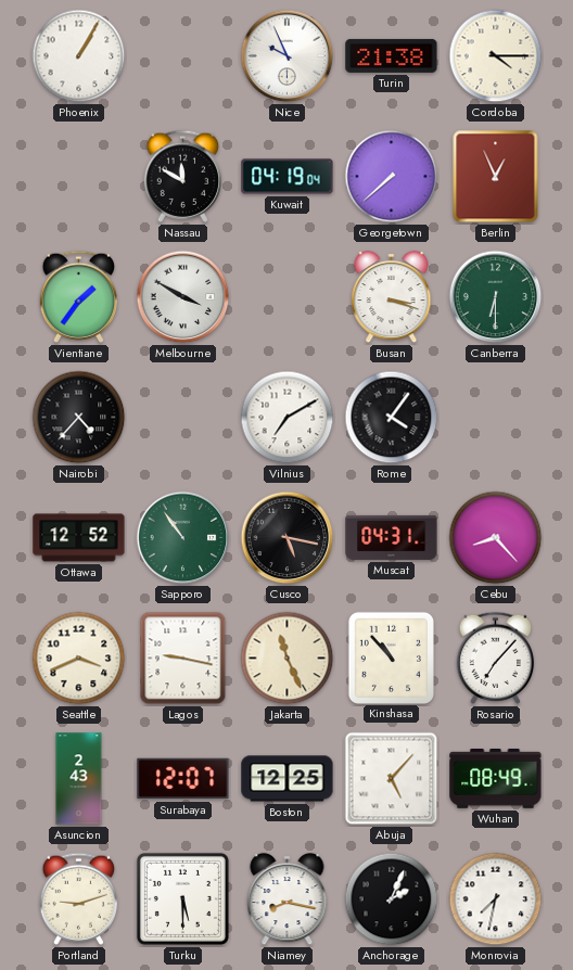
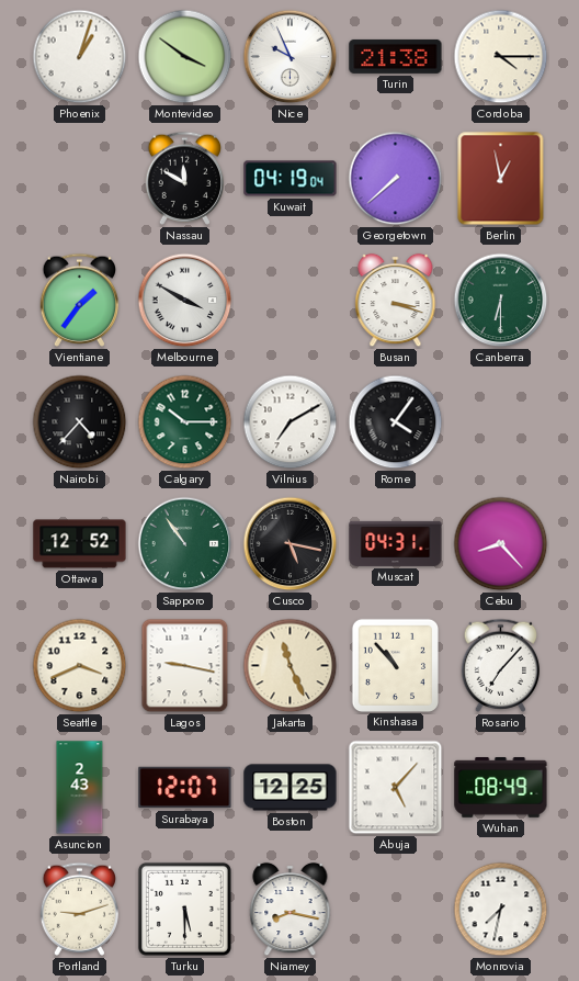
Phoenix: 1:05 -> 1:03 (80, 57)
Montevideo: none -> 3:51 (185, 57)
Berlin: 12:56 -> 12:58 (501, 179)
Calgary: none -> 10:15 (185, 422)
Anchorage: 2:04 -> none (392, 899)
